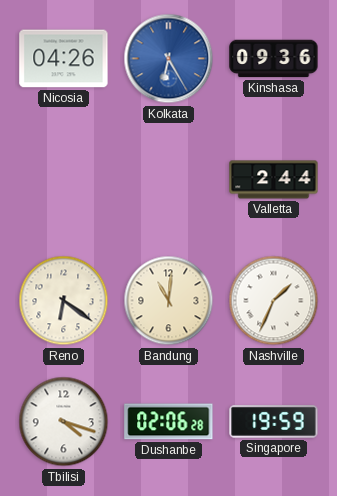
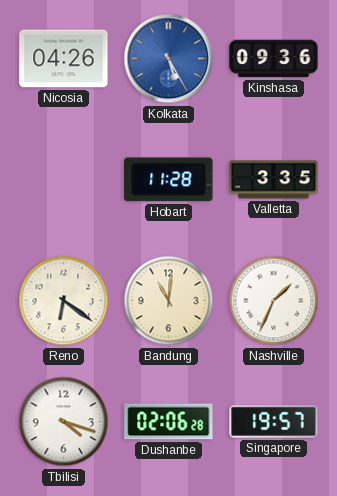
Kolkata: 6:25 -> 5:25 (169, 59)
Hobart: none -> 11:28 (169, 180)
Valletta: 2:44 -> 3:35 (274, 180)
Singapore: 19:59 -> 19:57 (274, 422)
